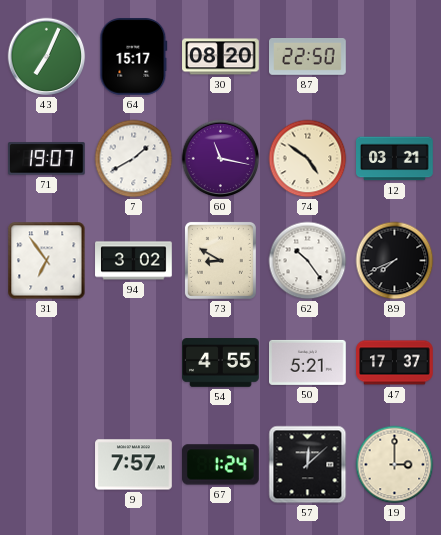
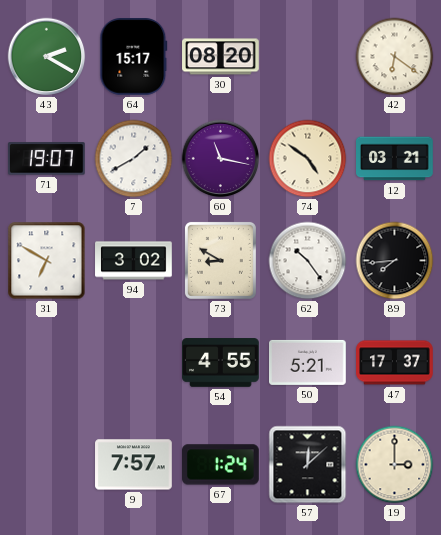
43: 7:04 -> 2:20 (47, 57)
87: 22:50 -> none (308, 57)
42: none -> 6:21 (395, 57)
31: 6:54 -> 6:50 (47, 261)
89: 7:41 -> 7:44 (395, 261)
